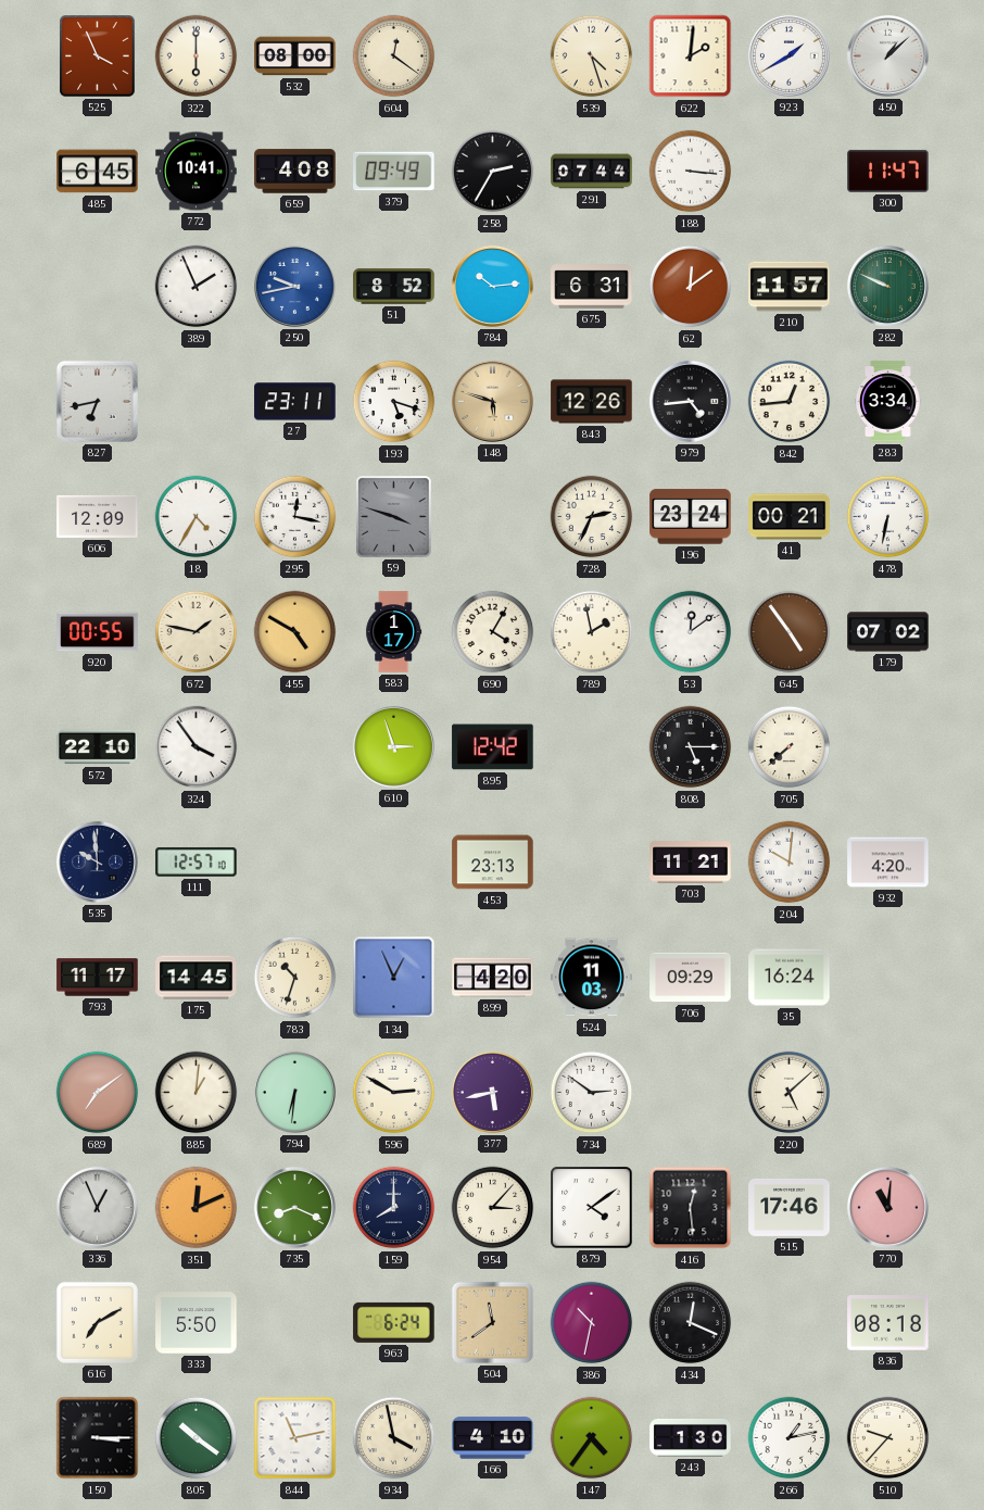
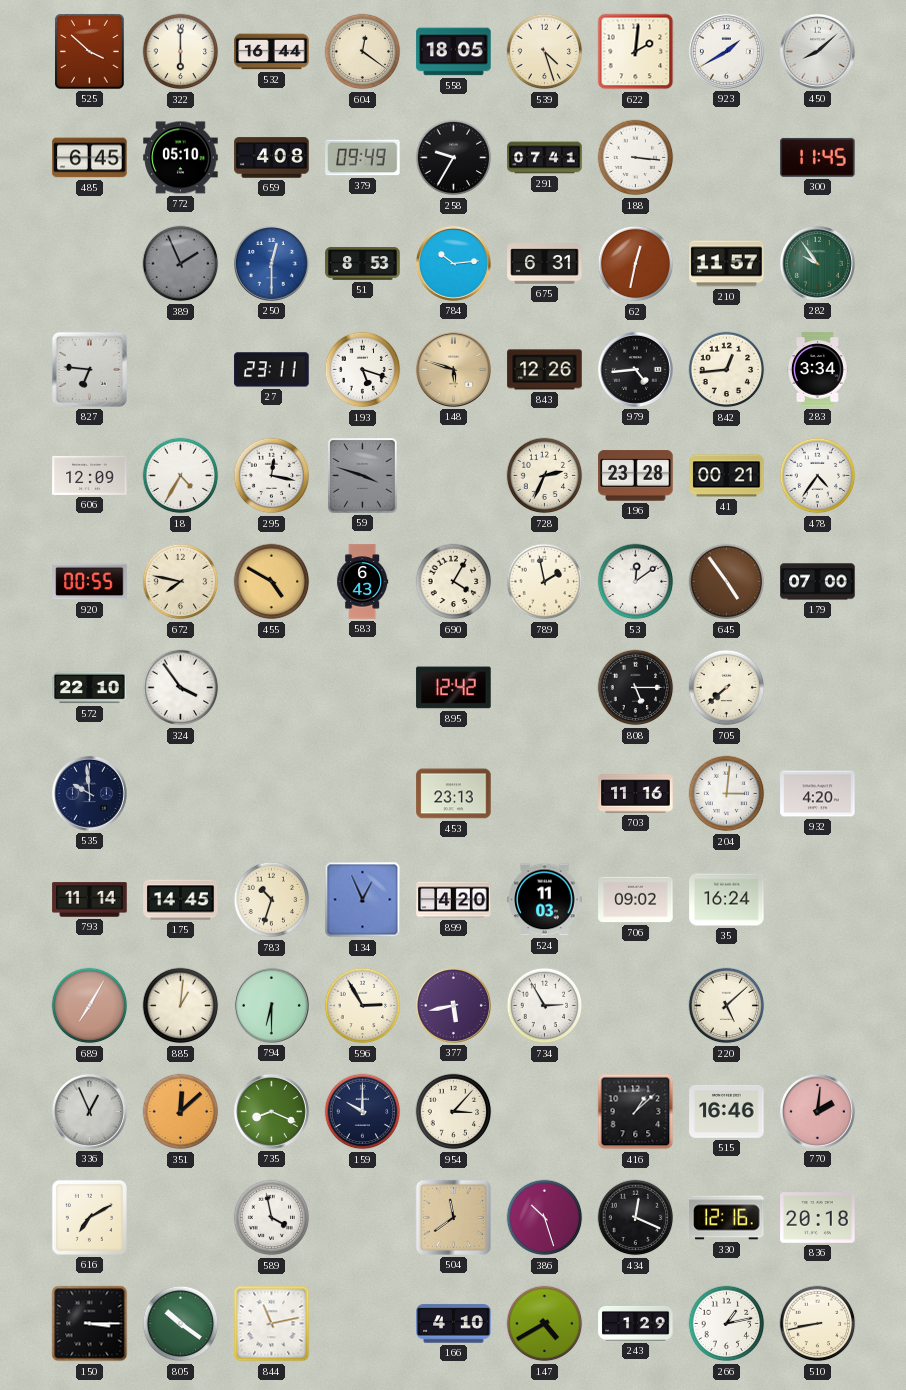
525: 3:56 -> 3:52 (90, 52)
532: 08:00 -> 16:44 (272, 52)
558: none -> 18:05 (454, 52)
450: 1:08 -> 8:08 (817, 51)
772: 10:41 -> 05:10 (181, 158)
258: 2:35 -> 9:35 (454, 158)
291: 07:44 -> 07:41 (545, 158)
300: 11:47 -> 11:45 (818, 157)
389 dial: white -> grey (181, 264)
250: 9:43 -> 12:30 (271, 263)
51: 8:52 -> 8:53 (363, 264)
62: 12:09 -> 12:32 (636, 264)
282: 9:49 -> 9:54 (817, 263)
827: 6:43 -> 6:46 (89, 369)
196: 23:24 -> 23:28 (636, 476)
478: 6:32 -> 4:36 (818, 476)
672: 1:47 -> 7:47 (181, 582)
583: 1:17 -> 6:43 (363, 582)
179: 07:02 -> 07:00 (818, 582)
610: 2:57 -> none (393, 746)
111: 12:57 -> none (197, 863)
703: 11:21 -> 11:16 (636, 794)
204: 10:01 -> 3:01 (727, 794)
793: 11:17 -> 11:14 (90, 900)
706: 09:29 -> 09:02 (636, 900)
689: 7:09 -> 7:05 (90, 1006)
794: 6:31 -> 6:30 (271, 1005)
596: 2:50 -> 2:55 (363, 1006)
734: 2:51 -> 2:55 (545, 1006)
351: 12:11 -> 12:08 (181, 1112)
159: 8:00 -> 10:00 (363, 1112)
879: 4:09 -> none (592, 1208)
416: 12:29 -> 1:08 (636, 1112)
515: 17:46 -> 16:46 (727, 1111)
770: 11:01 -> 2:01 (817, 1111)
333: 5:50 -> none (197, 1323)
589: none -> 3:58 (272, 1218)
963: 6:24 -> none (394, 1322)
386: 10:32 -> 10:27 (545, 1218)
330: none -> 12:16 (727, 1218)
836: 08:18 -> 20:18 (818, 1218)
934: 3:58 -> none (394, 1438)
147: 4:36 -> 4:40 (545, 1324)
243: 1:30 -> 1:29 (636, 1324)
510: 9:37 -> 8:43 (818, 1324)
